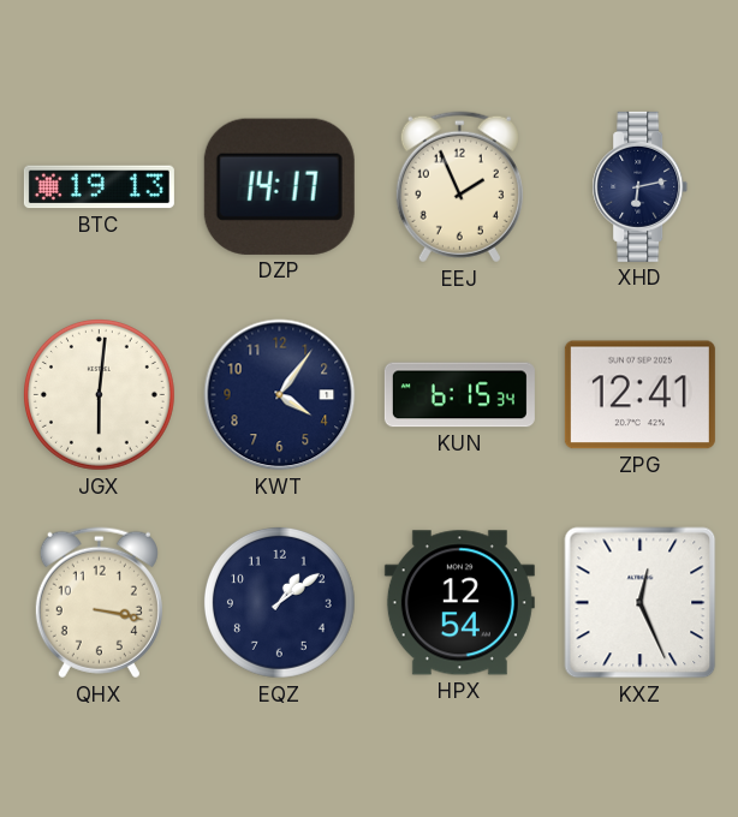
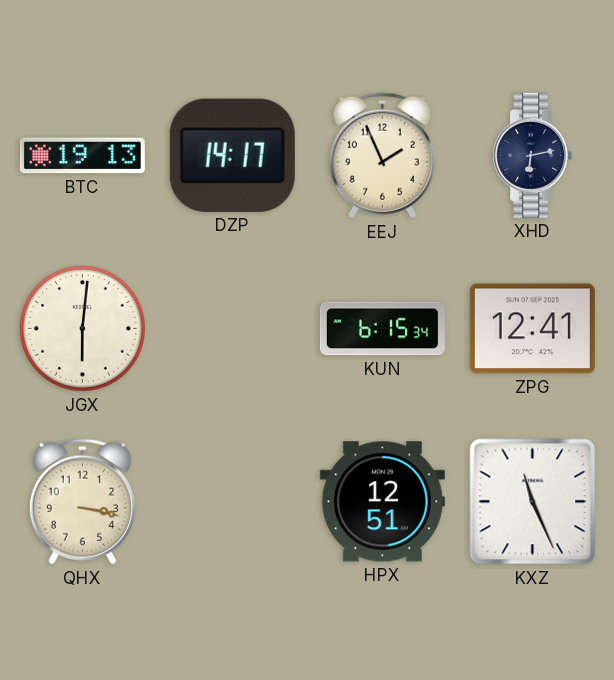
KWT: 4:06 -> none (280, 395)
EQZ: 1:09 -> none (279, 602)
HPX: 12:54 -> 12:51 (382, 502)
KXZ: 12:26 -> 11:26 (533, 502)
